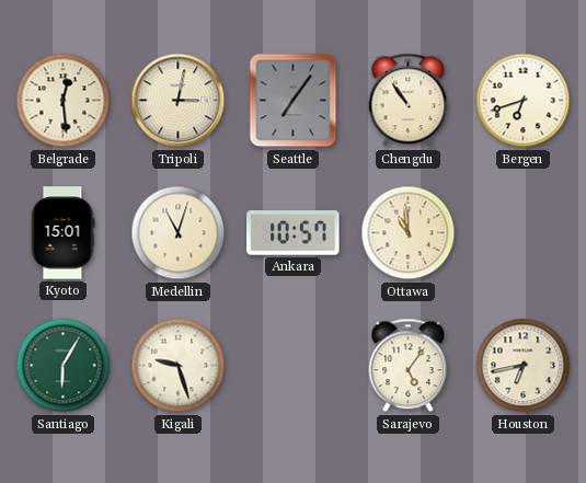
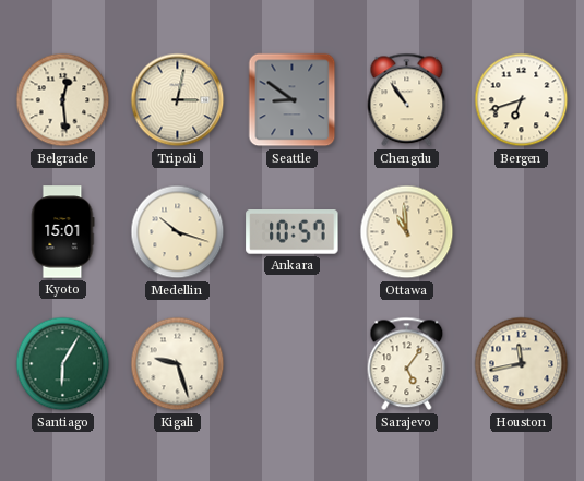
Seattle: 7:06 -> 8:51 (293, 100)
Medellin: 11:03 -> 10:18 (178, 232)
Houston: 6:43 -> 11:43 (522, 364)
